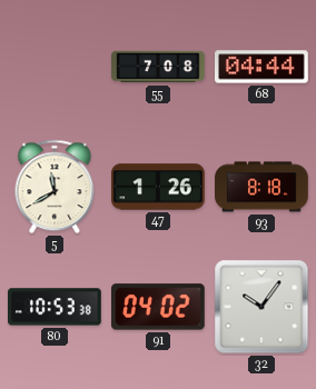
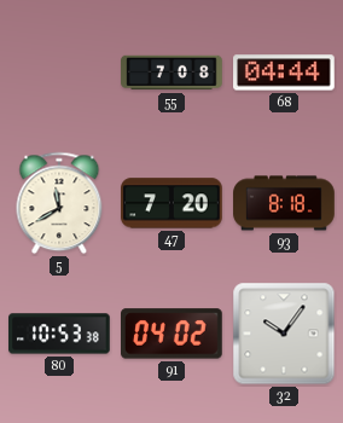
47: 1:26 -> 7:20 (171, 203)
